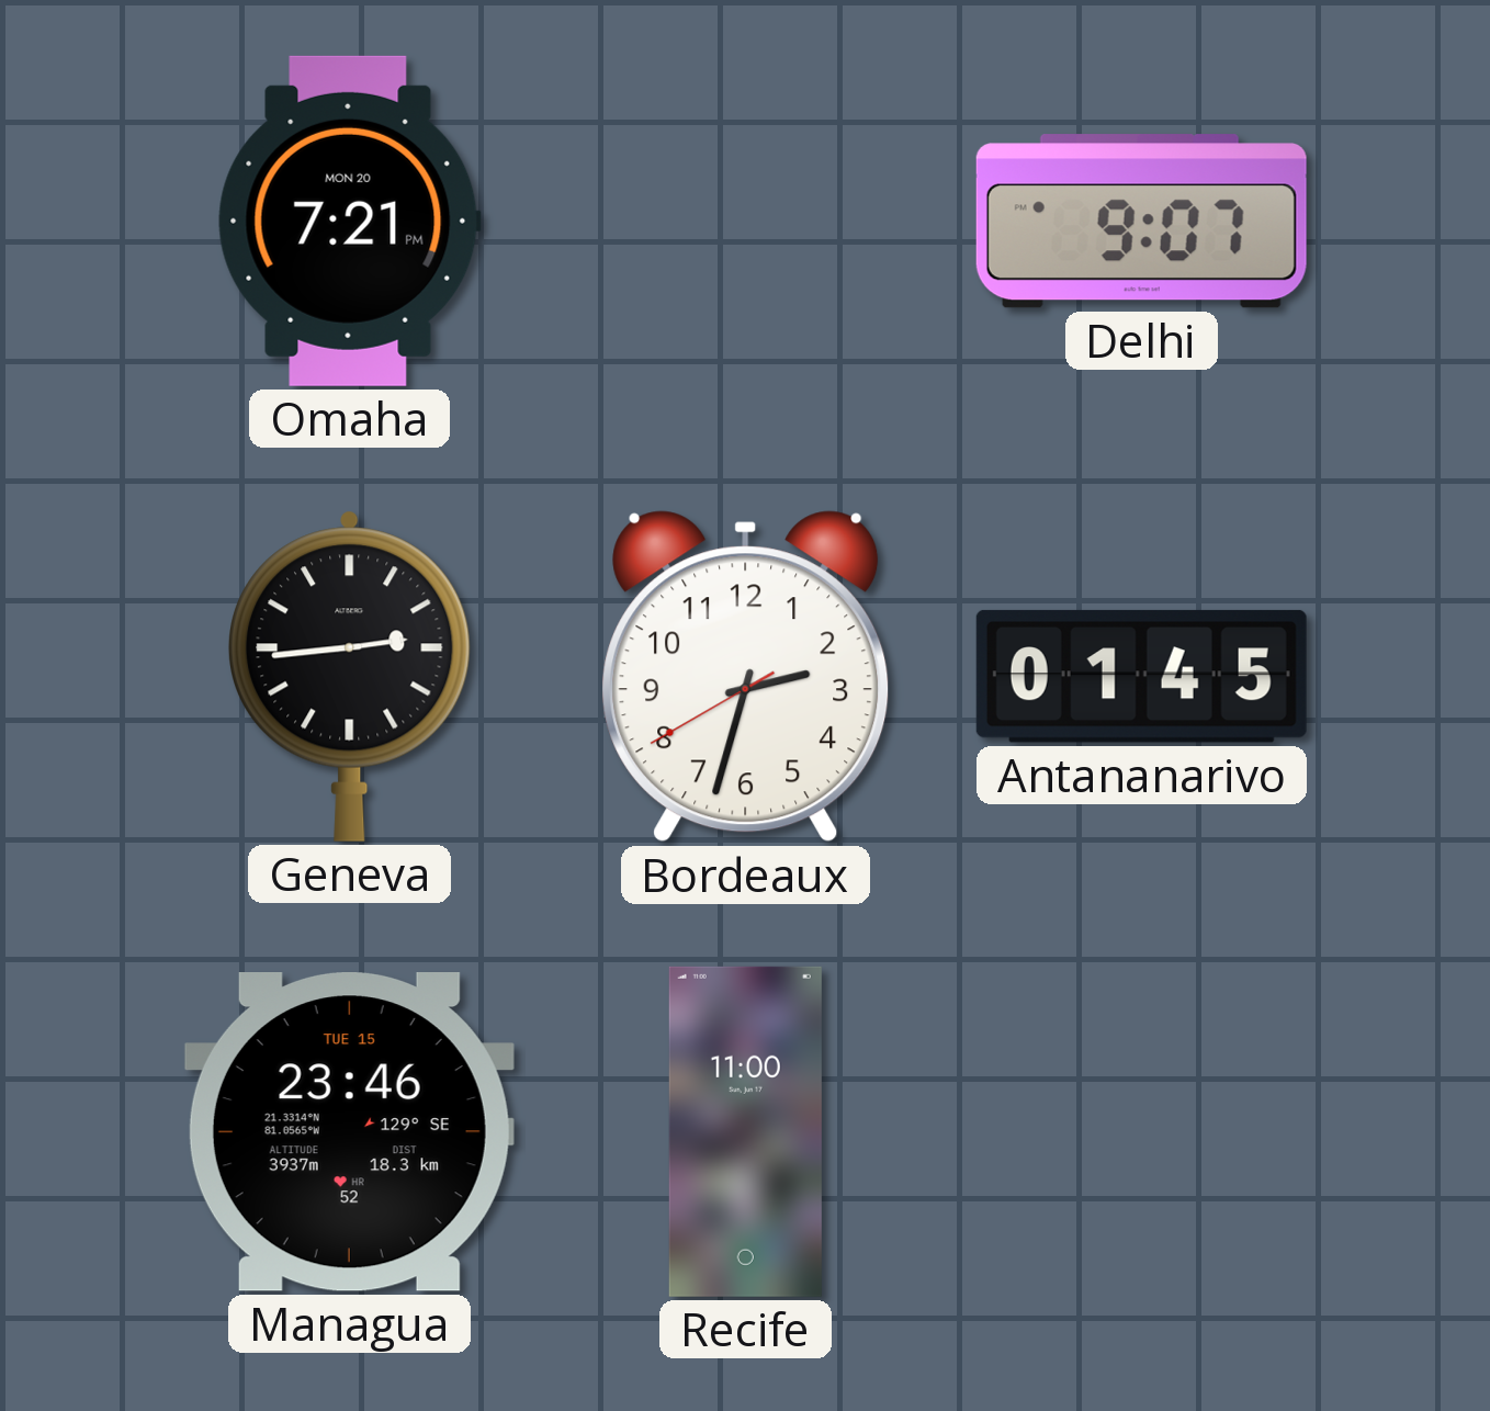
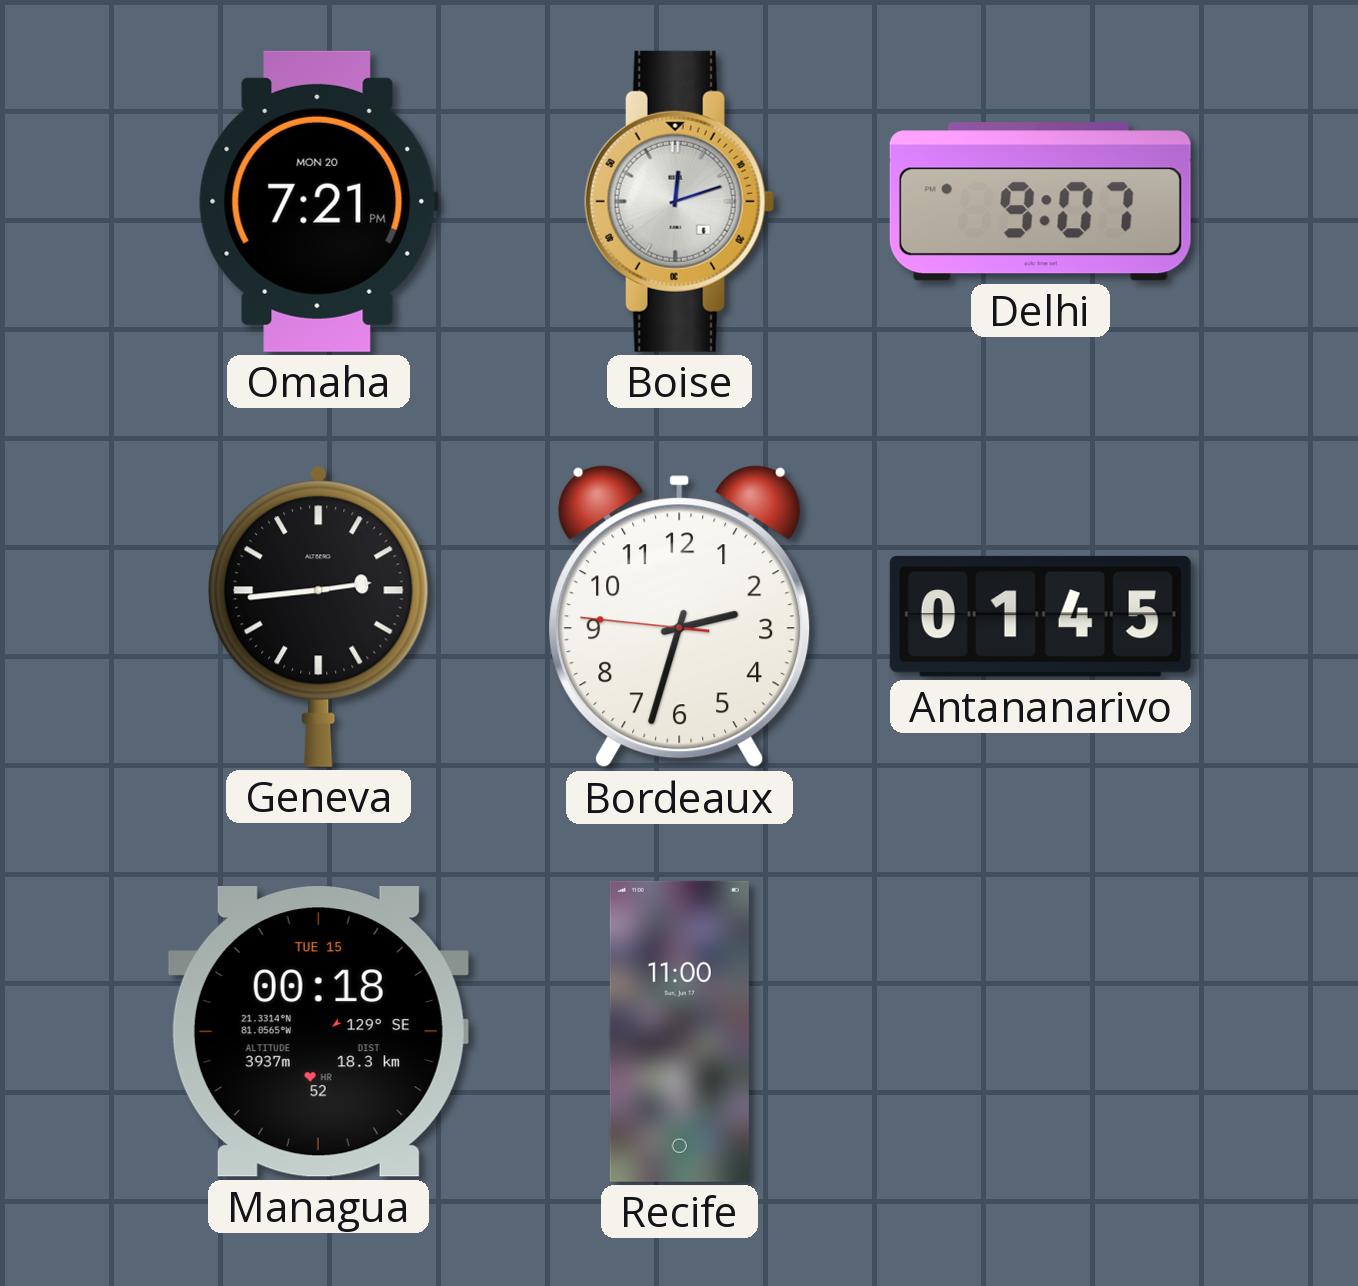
Boise: none -> 12:12 (679, 201)
Bordeaux: 2:32:40 -> 2:32:46 (680, 617)
Managua: 23:46 -> 00:18 (318, 1032)
